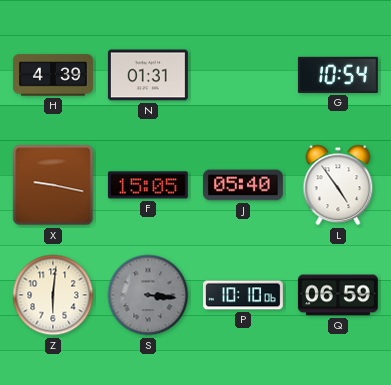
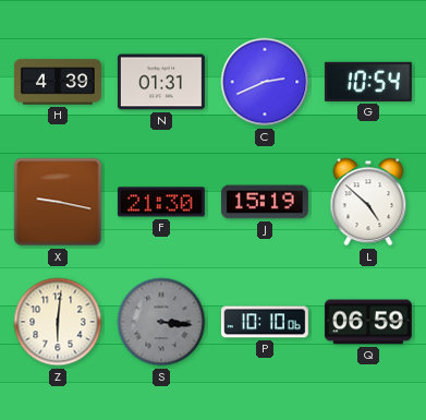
C: none -> 2:41 (265, 82)
F: 15:05 -> 21:30 (161, 202)
J: 05:40 -> 15:19 (265, 202)
L: 4:54 -> 4:52 (368, 202)
